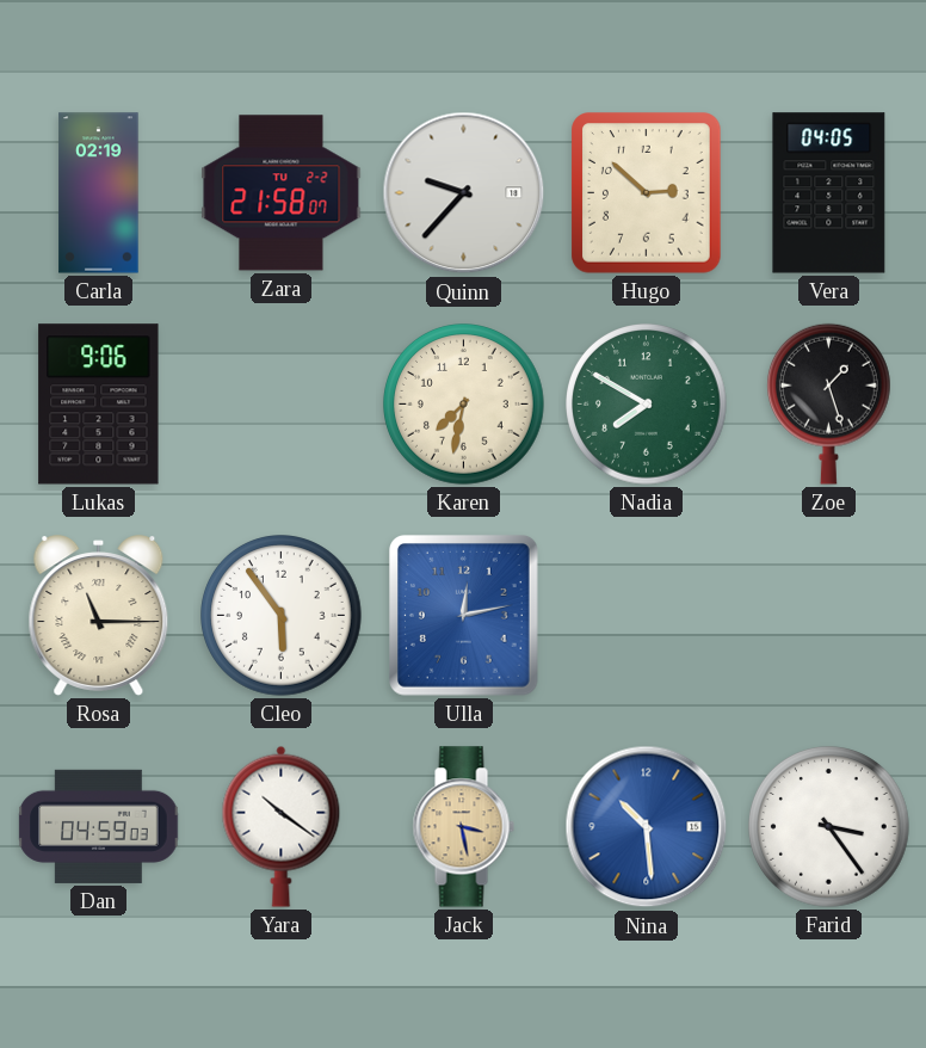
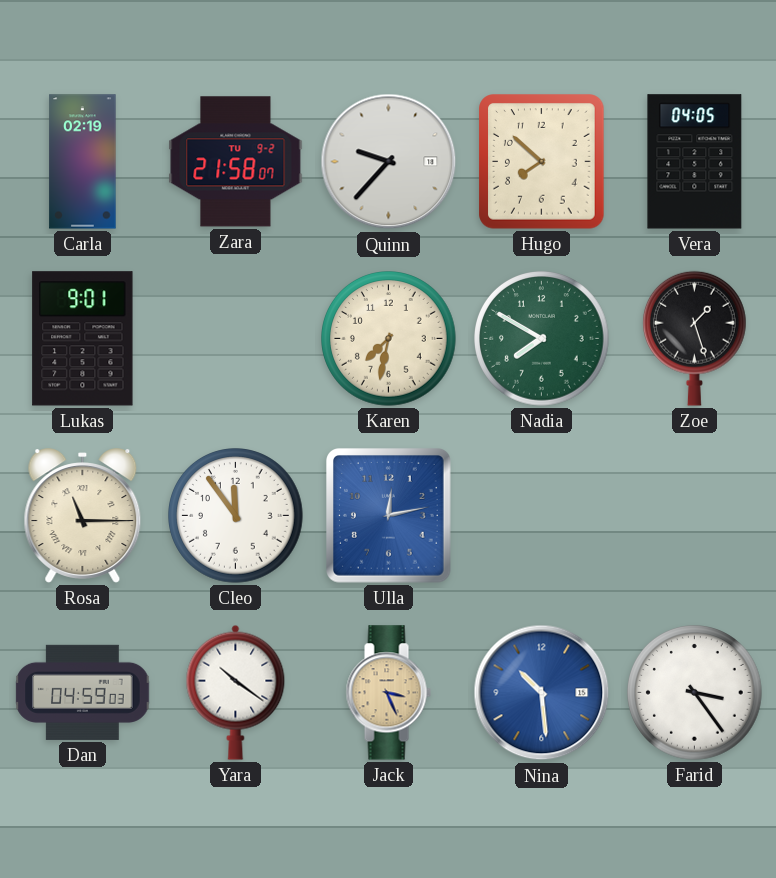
Zara date: TU 2-2 -> TU 9-2 (236, 162)
Hugo: 2:52 -> 7:52 (542, 162)
Lukas: 9:06 -> 9:01 (83, 339)
Cleo: 5:54 -> 11:54 (236, 516)
Jack: 3:28 -> 3:26 (388, 693)
